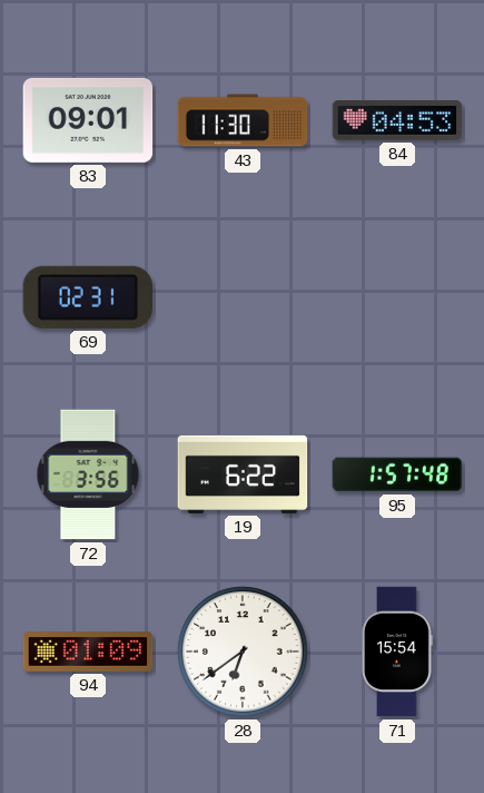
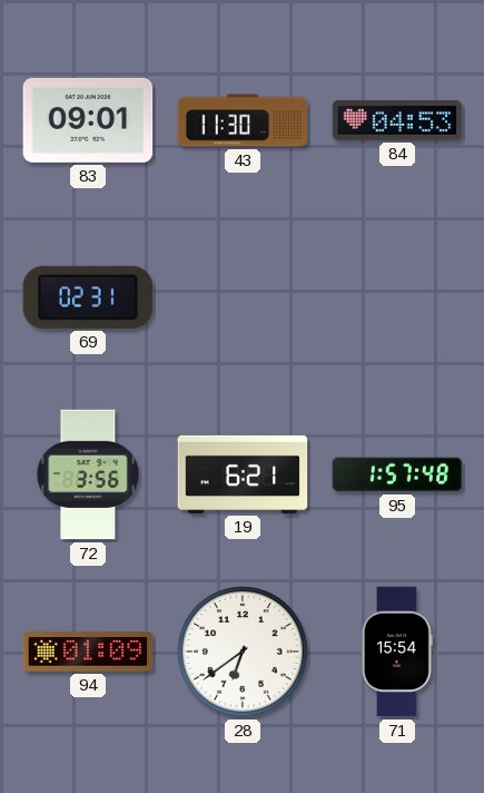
19: 6:22 -> 6:21 (243, 474)
